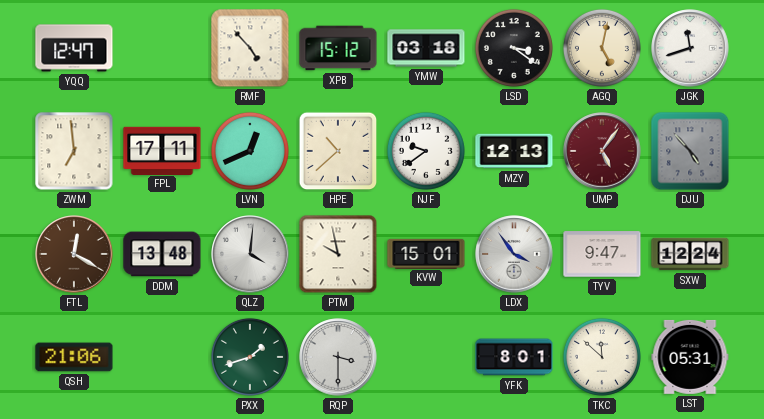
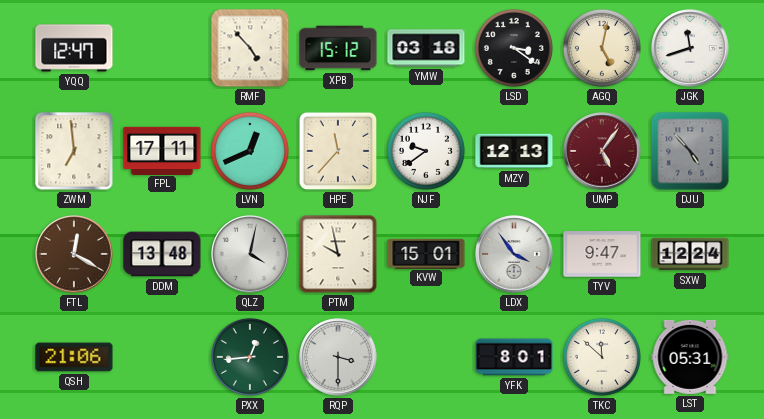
HPE: 10:38 -> 11:37 (338, 151)
QLZ: 4:01 -> 4:02 (250, 254)
PXX: 1:42 -> 12:44 (250, 357)
